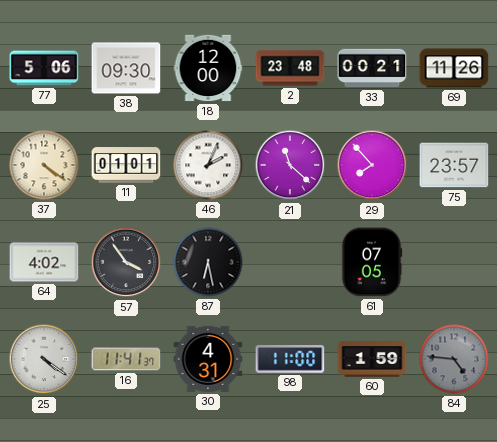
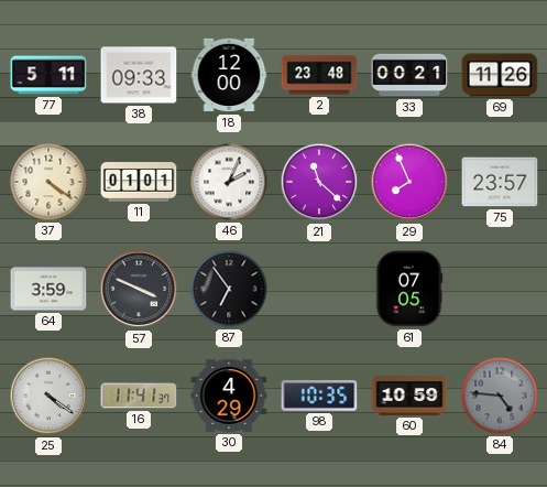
77: 5:06 -> 5:11 (48, 75)
38: 09:30 -> 09:33 (139, 75)
29: 7:53 -> 7:56 (409, 182)
64: 4:02 -> 3:59 (48, 289)
57: 3:54 -> 3:49 (139, 289)
87: 6:28 -> 6:54 (229, 289)
30: 4:31 -> 4:29 (229, 396)
98: 11:00 -> 10:35 (319, 396)
60: 1:59 -> 10:59 (409, 396)
